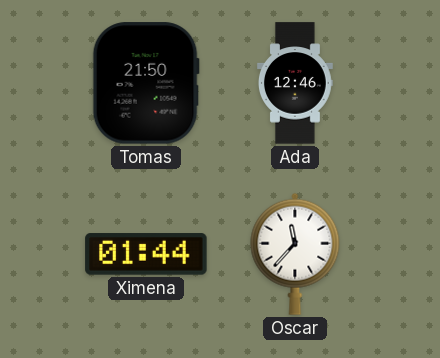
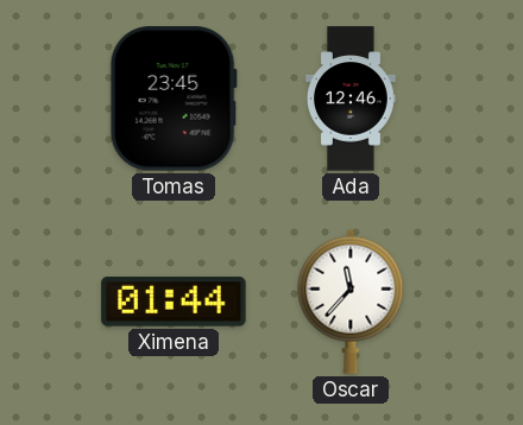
Tomas: 21:50 -> 23:45 (174, 99)
